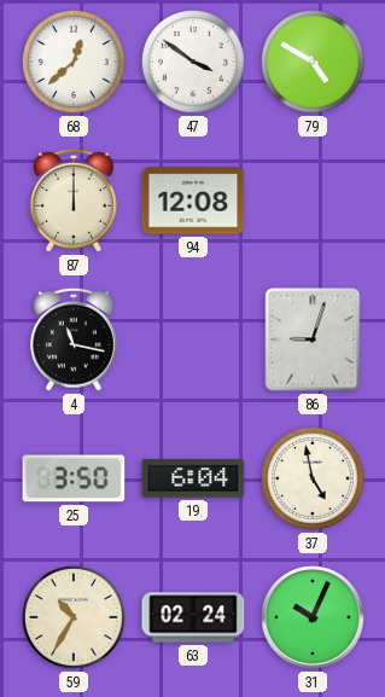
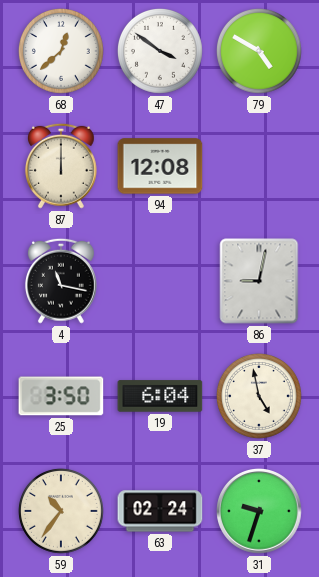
86: 9:03 -> 9:02 (259, 281)
59: 10:35 -> 10:36 (61, 511)
31: 10:04 -> 9:33 (259, 511)
